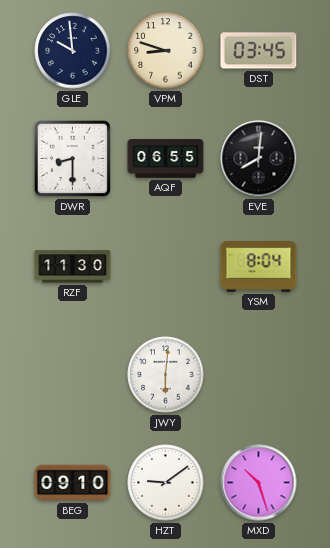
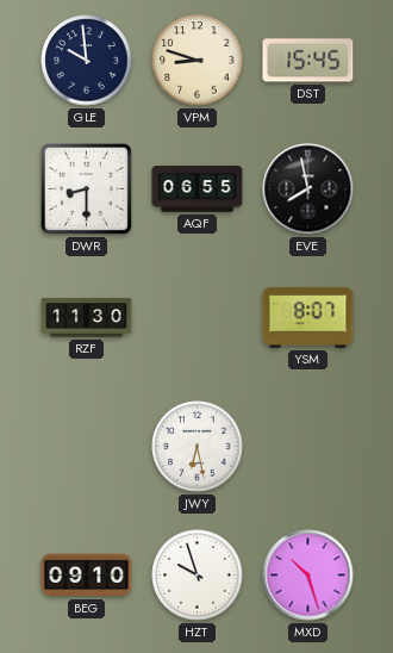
DST: 03:45 -> 15:45 (308, 61)
EVE: 8:01 -> 7:58 (308, 189)
YSM: 8:04 -> 8:07 (308, 318)
JWY: 6:01 -> 6:28 (198, 447)
HZT: 9:09 -> 9:57 (198, 576)
